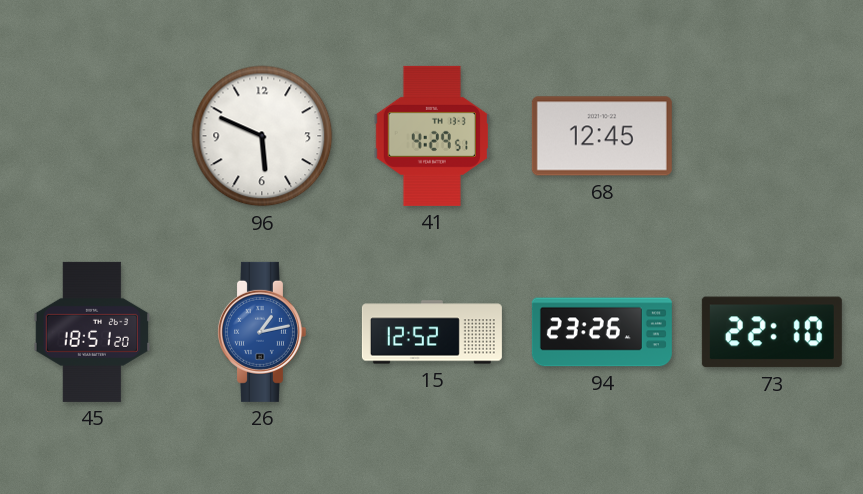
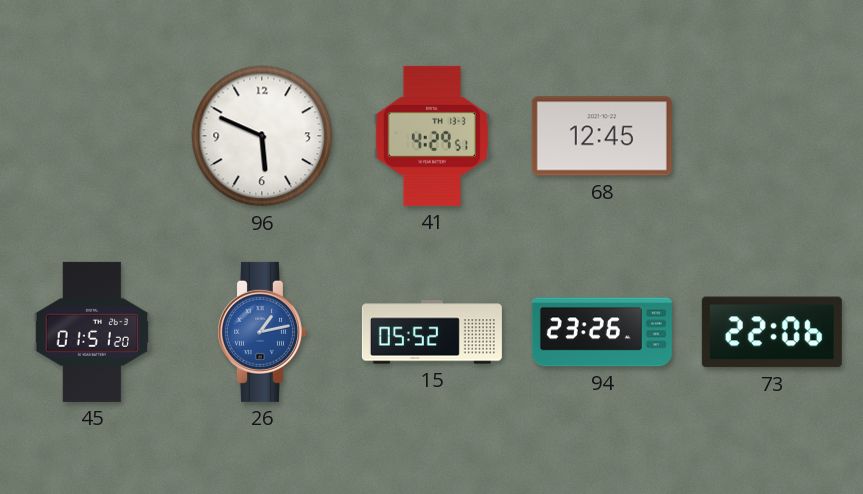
45: 18:51 -> 01:51 (91, 332)
15: 12:52 -> 05:52 (432, 332)
73: 22:10 -> 22:06 (772, 332)
